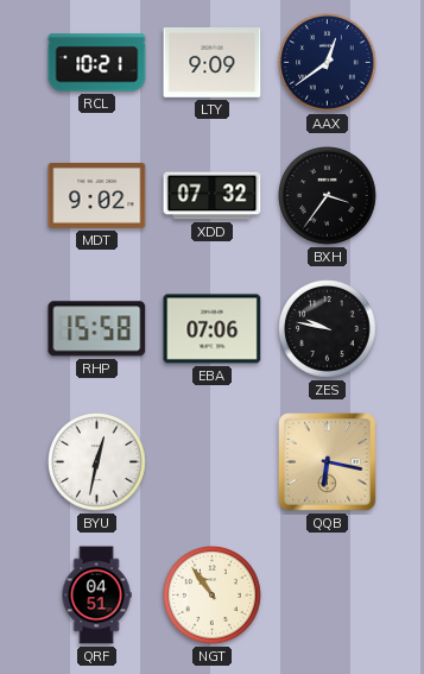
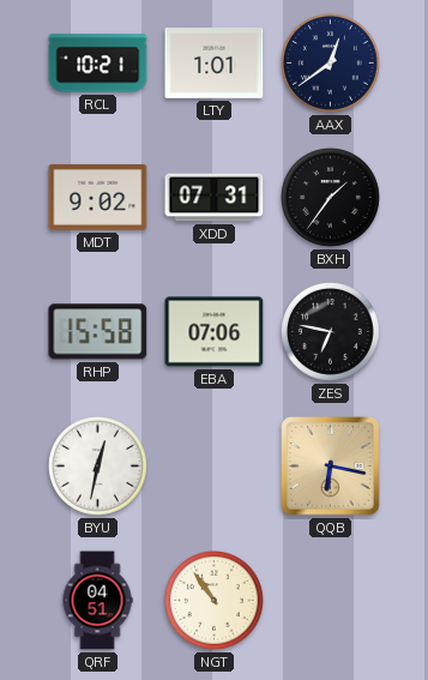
LTY: 9:09 -> 1:01 (215, 64)
XDD: 07:32 -> 07:31 (215, 198)
BXH: 3:36 -> 1:36 (331, 198)
ZES: 9:47 -> 6:47 (331, 332)
